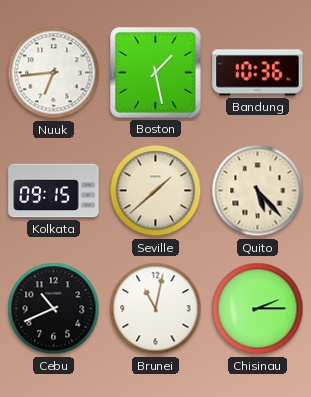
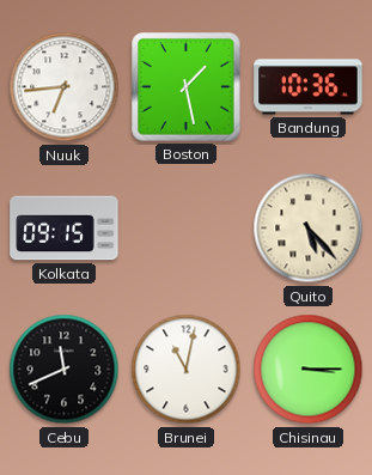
Seville: 1:38 -> none (156, 191)
Cebu: 10:41 -> 11:41 (65, 370)
Chisinau: 2:15 -> 3:15 (309, 370)
